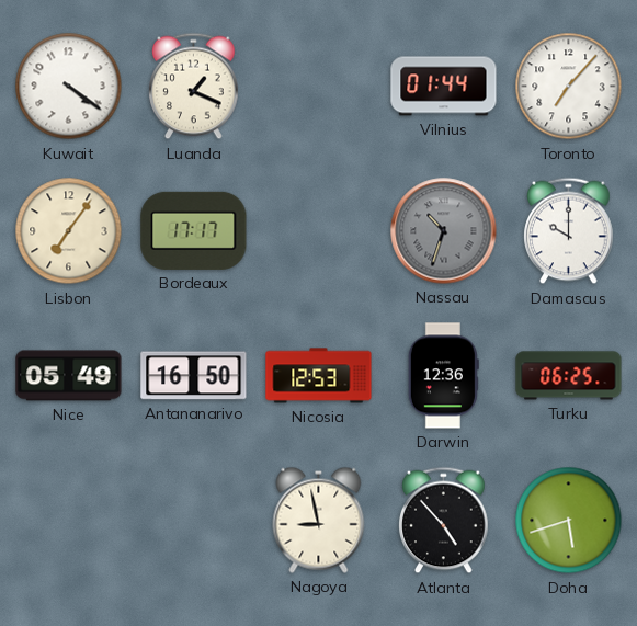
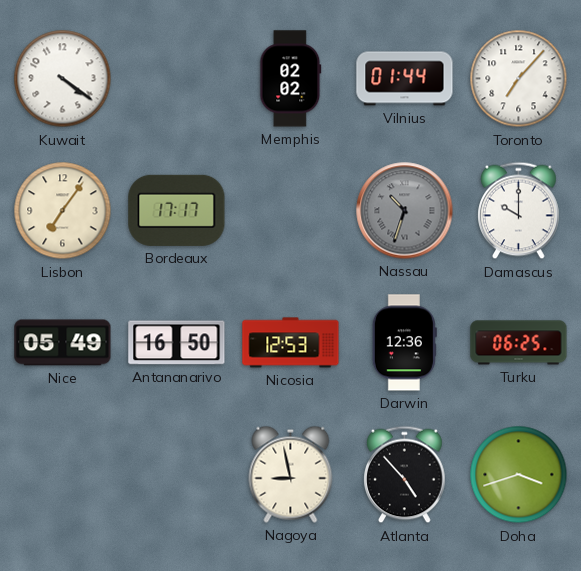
Luanda: 1:19 -> none (194, 87)
Memphis: none -> 02:02 (291, 79)
Doha: 5:42 -> 3:42 (519, 475)
